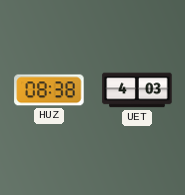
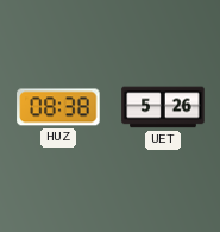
UET: 4:03 -> 5:26 (163, 107)
